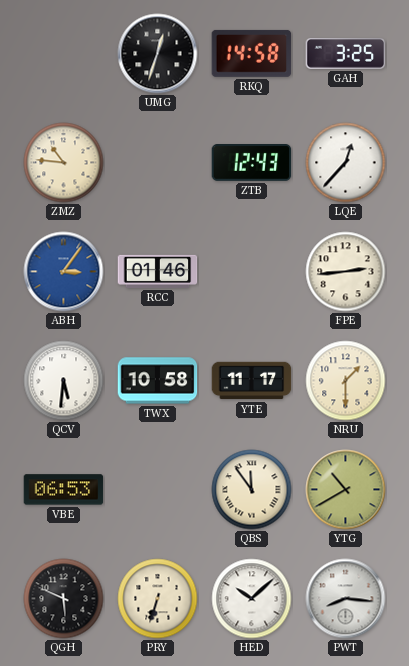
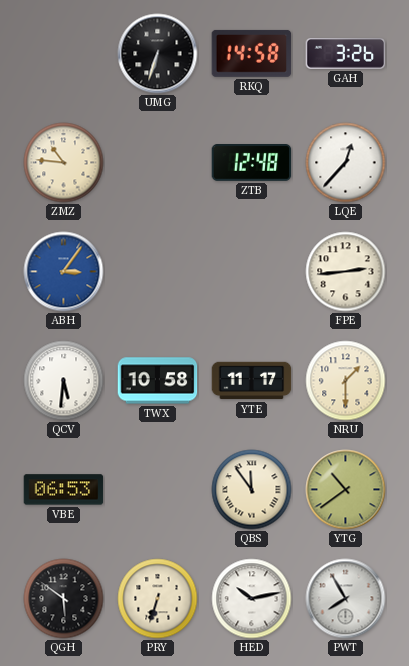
UMG: 12:33 -> 6:33 (158, 54)
GAH: 3:25 -> 3:26 (346, 54)
ZTB: 12:43 -> 12:48 (252, 163)
RCC: 01:46 -> none (158, 271)
YTG: 10:40 -> 10:39 (346, 490)
QGH: 5:49 -> 5:51 (64, 599)
HED: 10:08 -> 10:13 (252, 599)
PWT: 8:16 -> 7:55 (346, 599)
